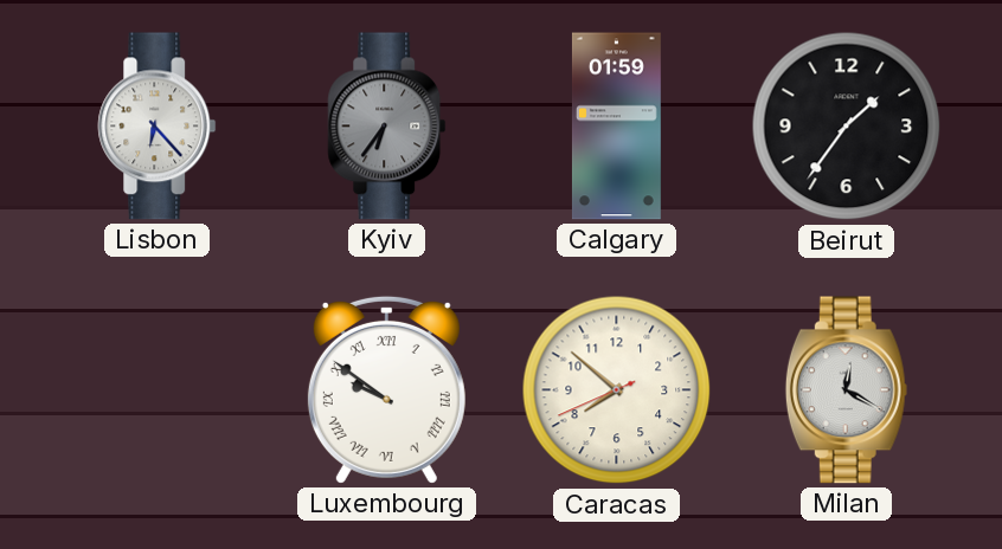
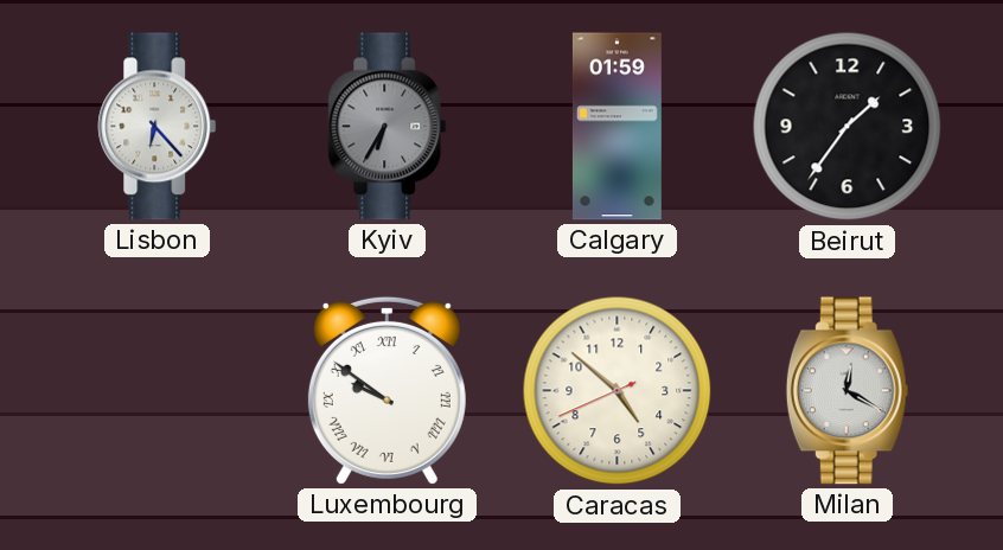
Kyiv: 6:36 -> 6:35 (388, 127)
Caracas: 7:51 -> 4:51 (618, 391)
